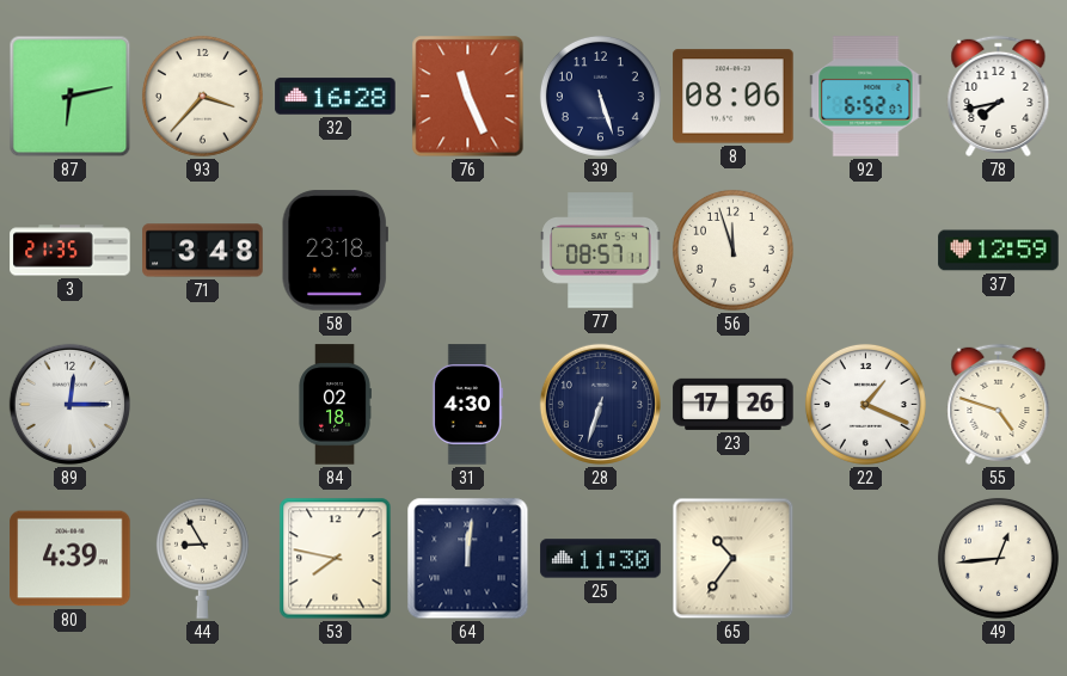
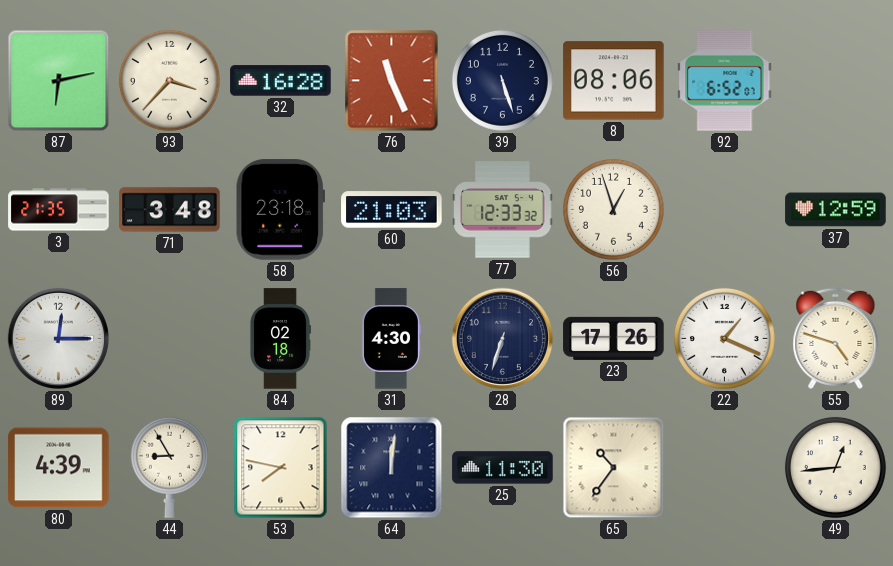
78: 7:43 -> none (999, 96)
60: none -> 21:03 (392, 210)
77: 08:57 -> 12:33 (503, 210)
56: 11:57 -> 12:57 (613, 209)
